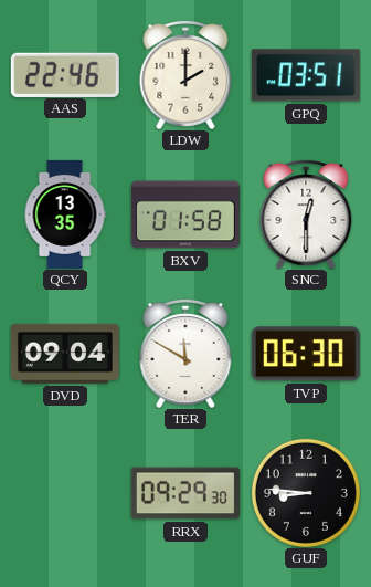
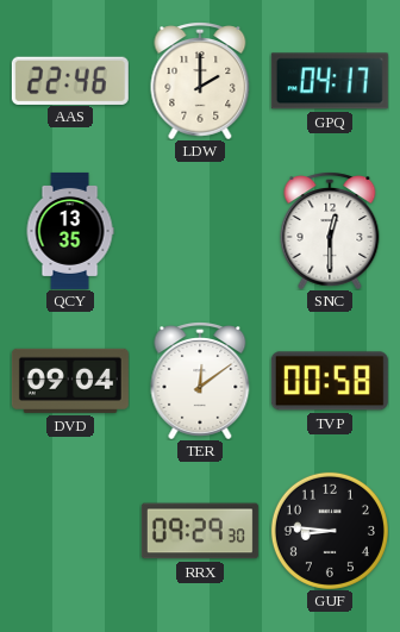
GPQ: 03:51 -> 04:17 (330, 81)
BXV: 01:58 -> none (185, 214)
TER: 11:50 -> 12:09 (200, 381)
TVP: 06:30 -> 00:58 (330, 381)
